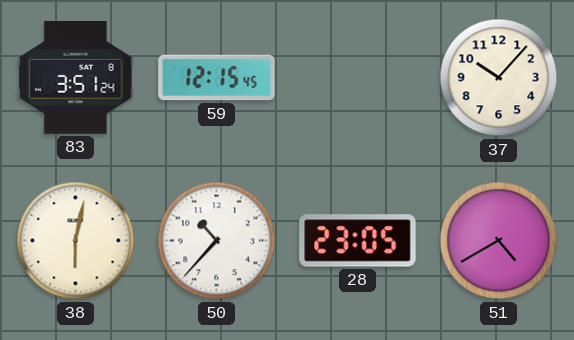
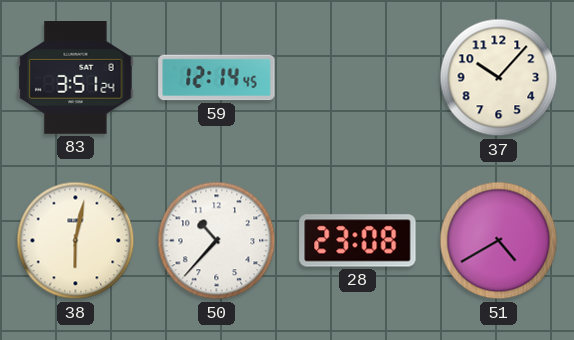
59: 12:15 -> 12:14 (217, 78)
28: 23:05 -> 23:08 (358, 241)
